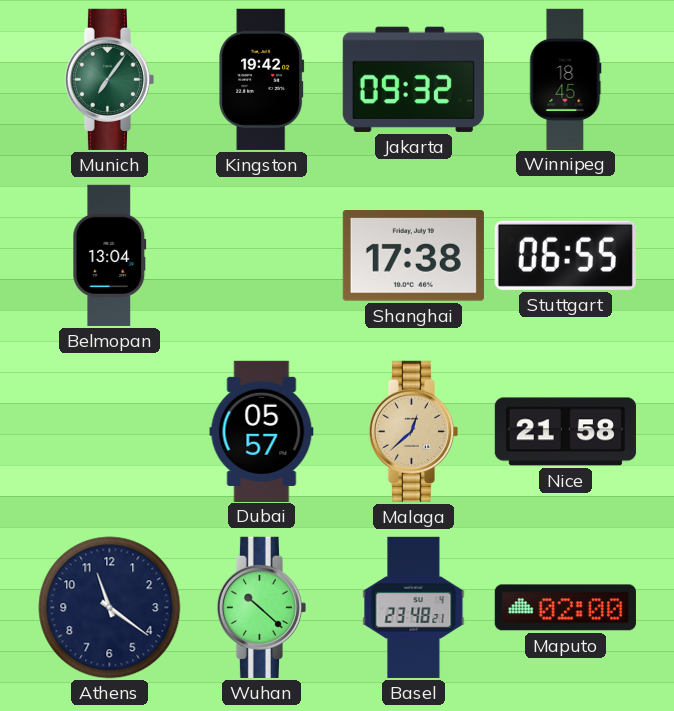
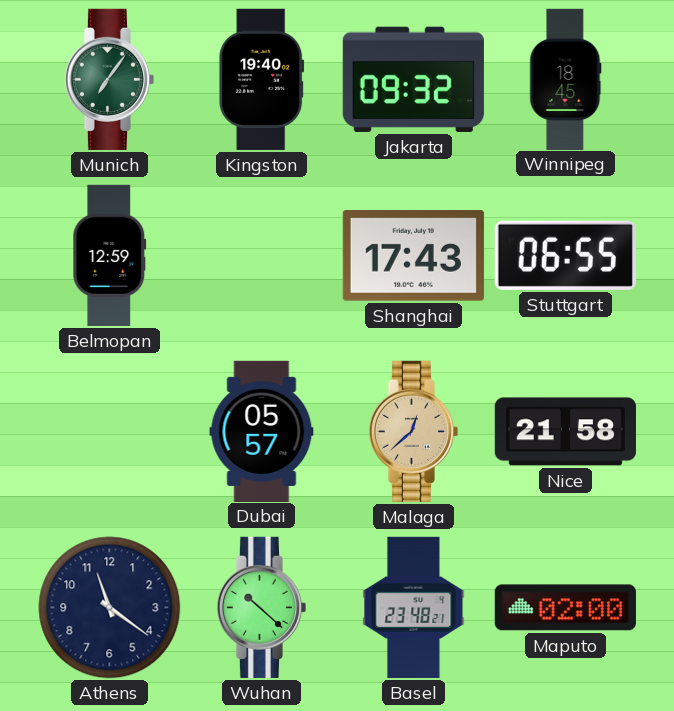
Kingston: 19:42 -> 19:40 (262, 79)
Belmopan: 13:04 -> 12:59 (110, 255)
Shanghai: 17:38 -> 17:43 (413, 256)
